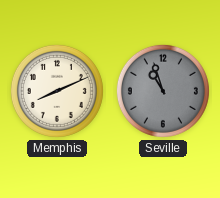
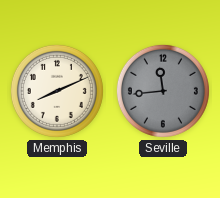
Seville: 10:57 -> 11:44 (163, 91)
